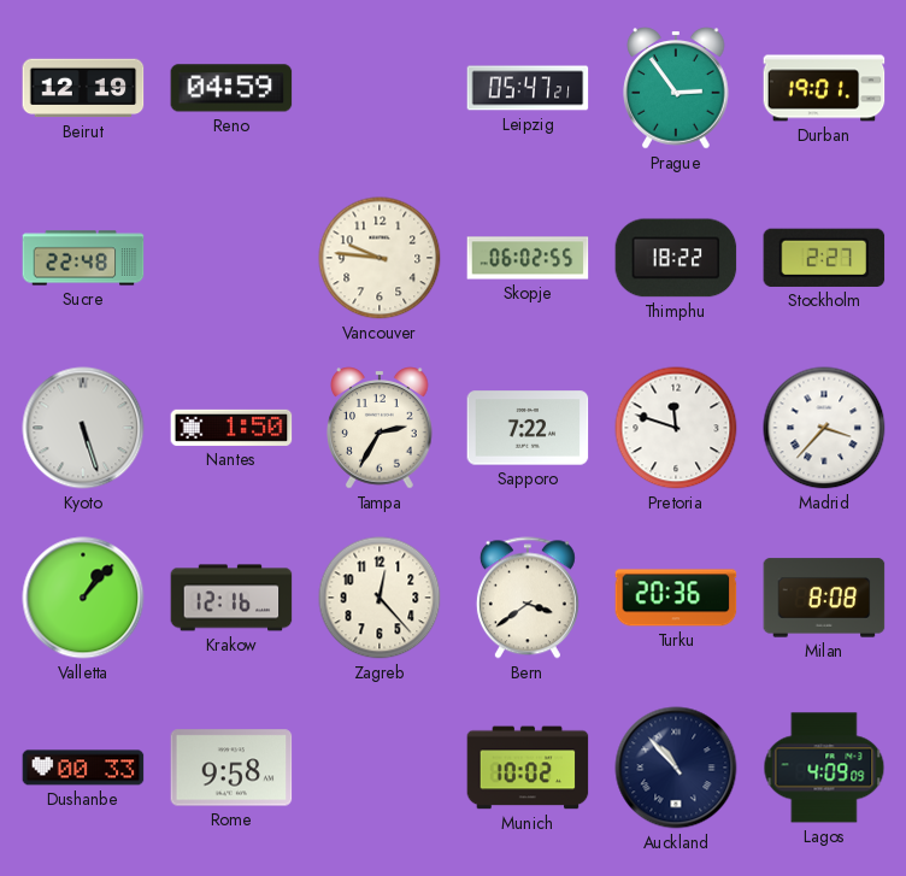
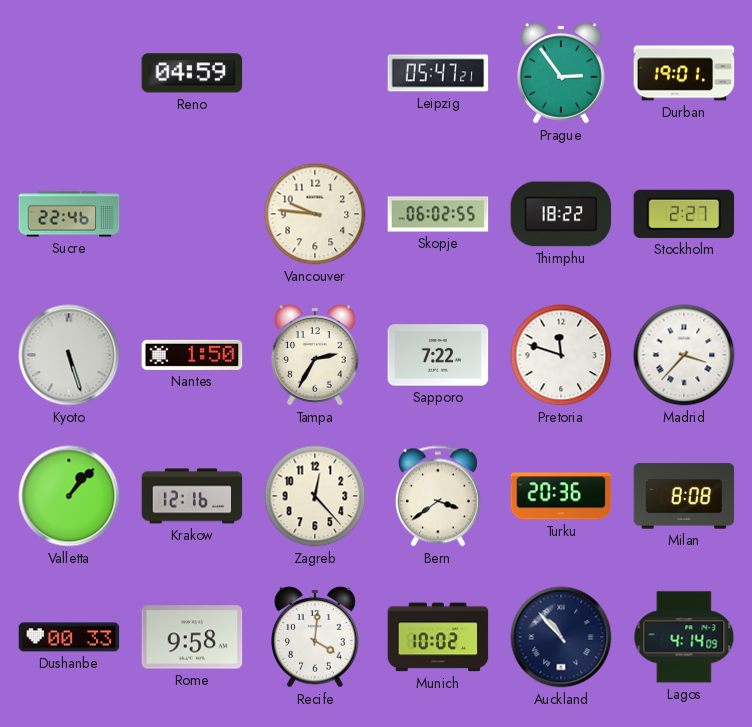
Beirut: 12:19 -> none (83, 88)
Sucre: 22:48 -> 22:46 (69, 214)
Recife: none -> 4:01 (315, 637)
Lagos: 4:09 -> 4:14 (684, 637)
